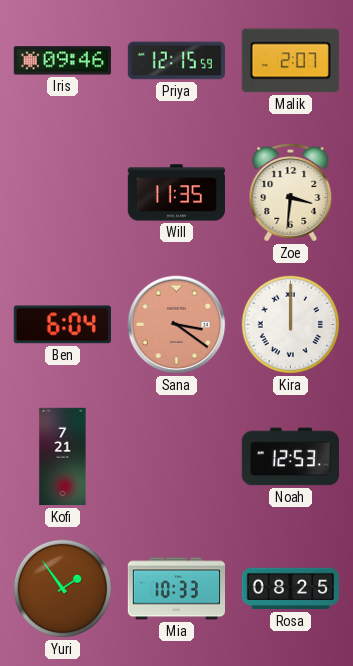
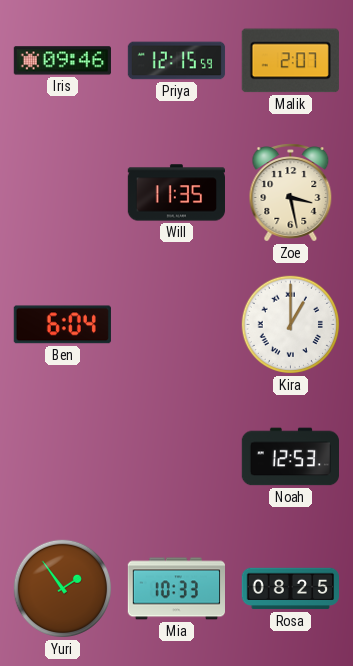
Zoe: 3:31 -> 3:28 (291, 193)
Sana: 3:21 -> none (177, 325)
Kira: 12:00 -> 1:00 (291, 325)
Kofi: 7:21 -> none (63, 457)
